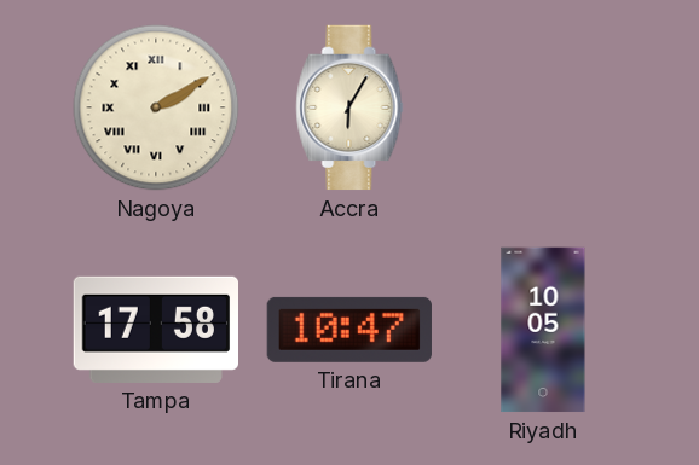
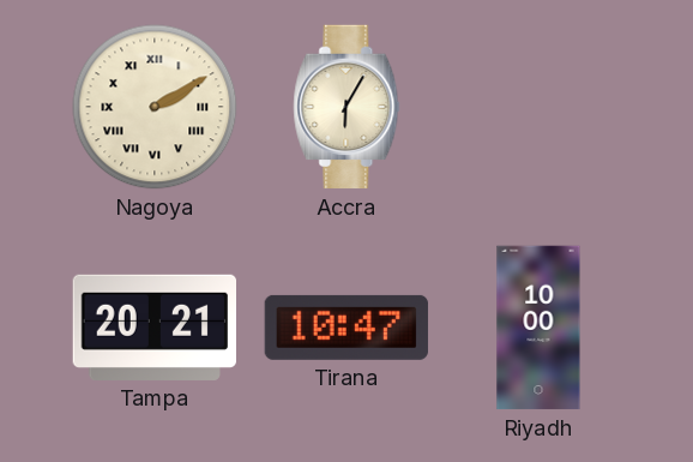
Tampa: 17:58 -> 20:21 (153, 328)
Riyadh: 10:05 -> 10:00 (538, 328)
